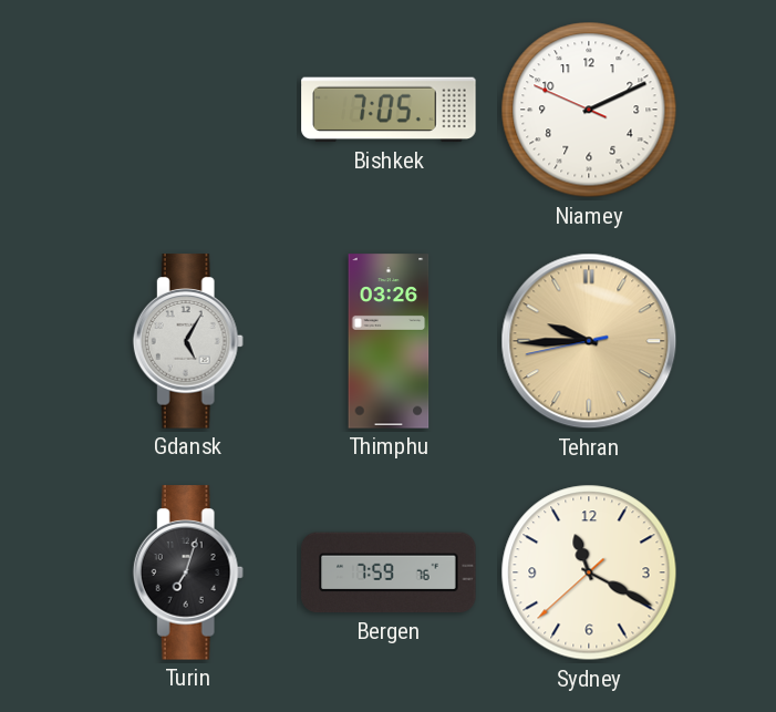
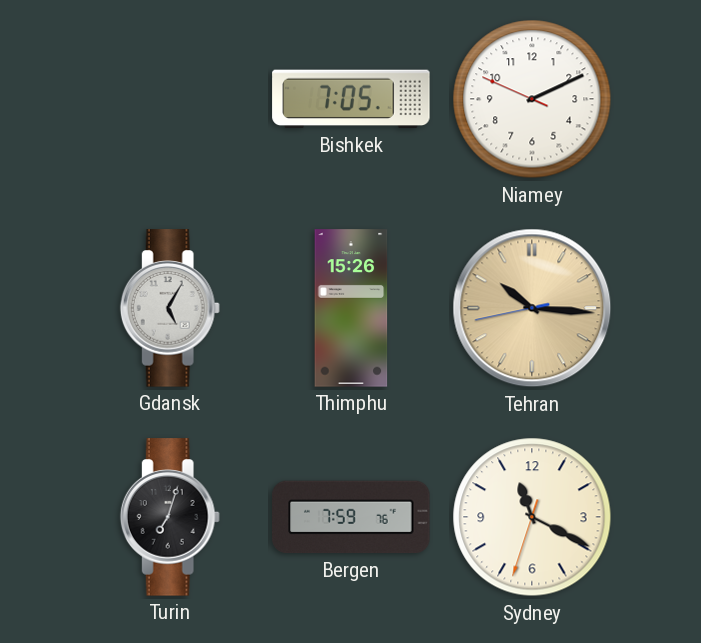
Thimphu: 03:26 -> 15:26 (351, 308)
Tehran: 9:44 -> 10:15 (532, 308)
Sydney: 11:19:38 -> 11:19:33 (532, 517)
